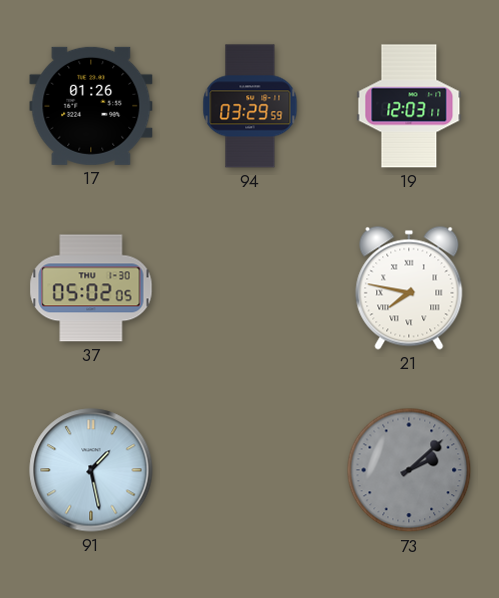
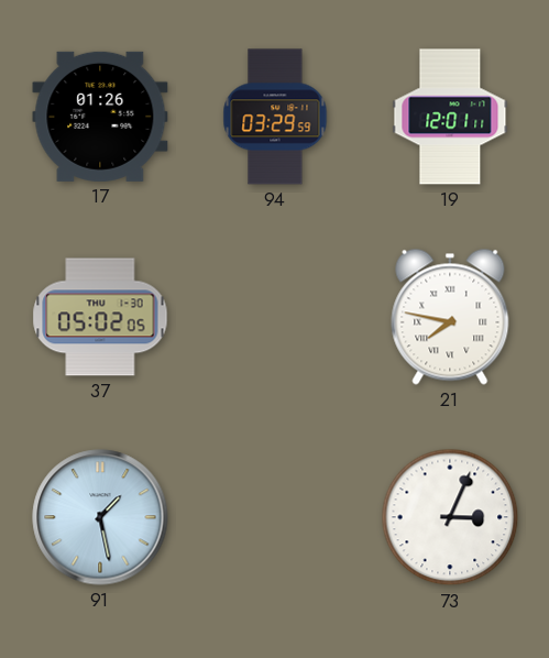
19: 12:03 -> 12:01 (450, 117)
73: 2:08 -> 3:04 (450, 517)
73 dial: grey -> white (450, 517)
